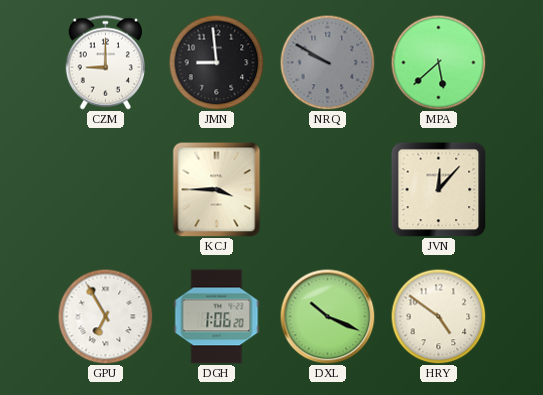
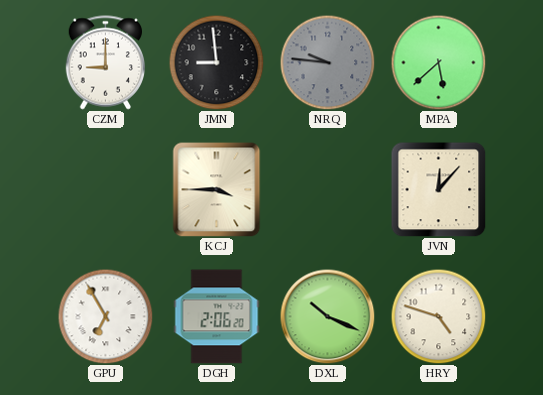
NRQ: 9:50 -> 9:46 (327, 62)
DGH: 1:06 -> 2:06 (217, 317)
HRY: 4:51 -> 4:48 (438, 316)
